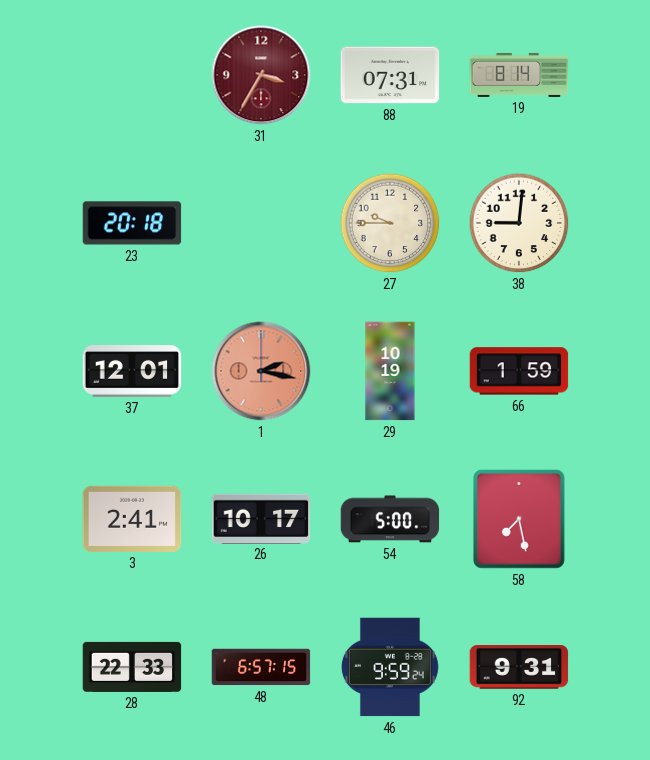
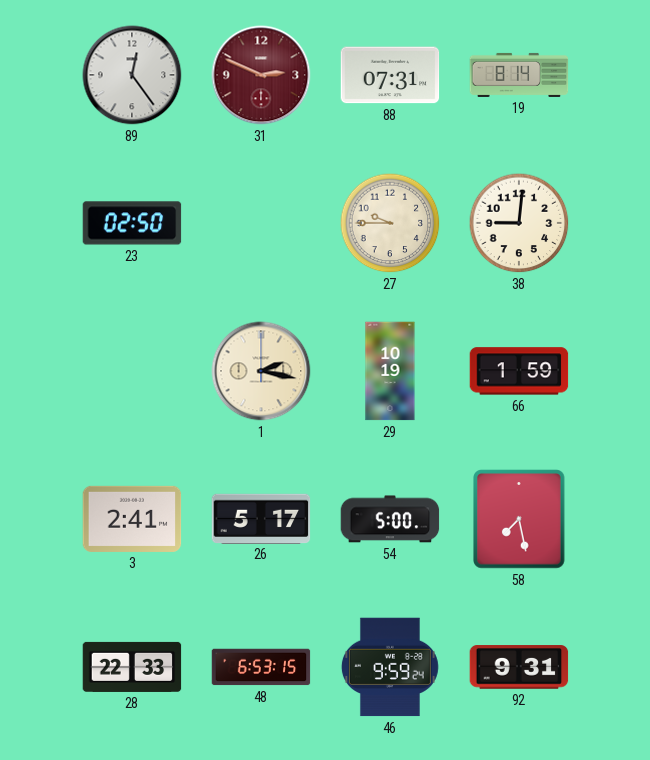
89: none -> 12:24 (132, 75)
31: 3:35 -> 2:49 (261, 75)
23: 20:18 -> 02:50 (132, 223)
37: 12:01 -> none (132, 372)
1 dial: salmon -> cream (261, 371)
26: 10:17 -> 5:17 (261, 518)
48: 6:57 -> 6:53 (261, 667)
